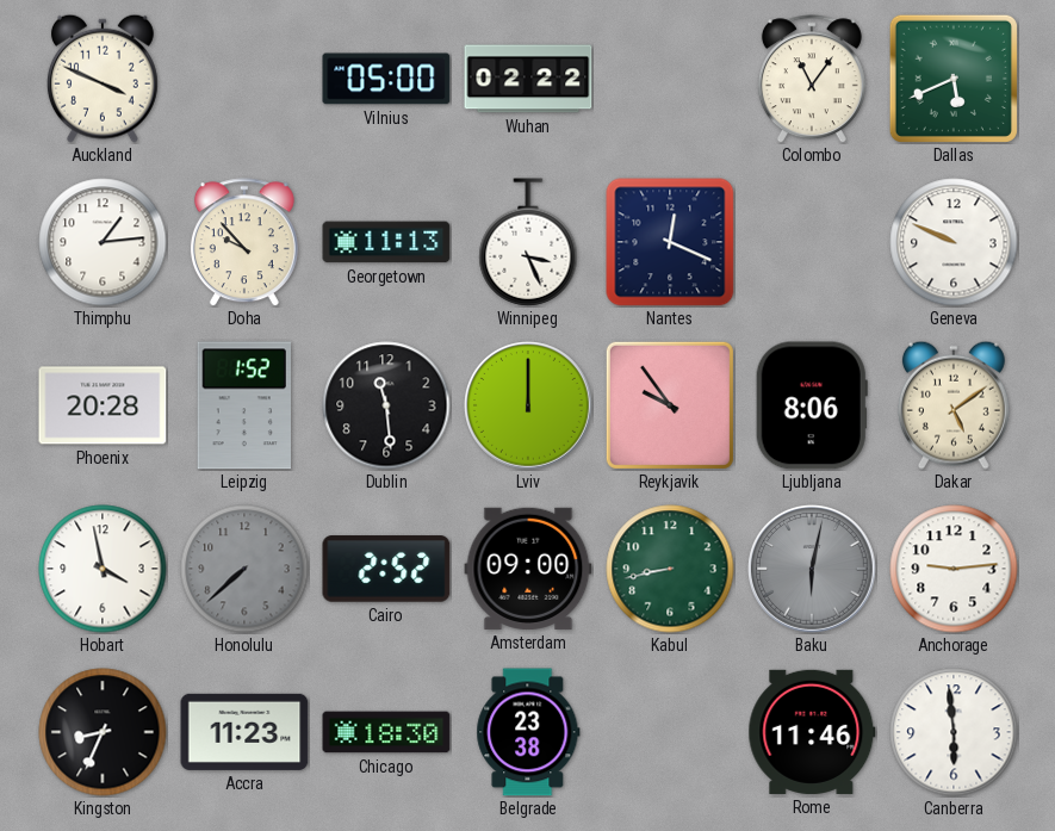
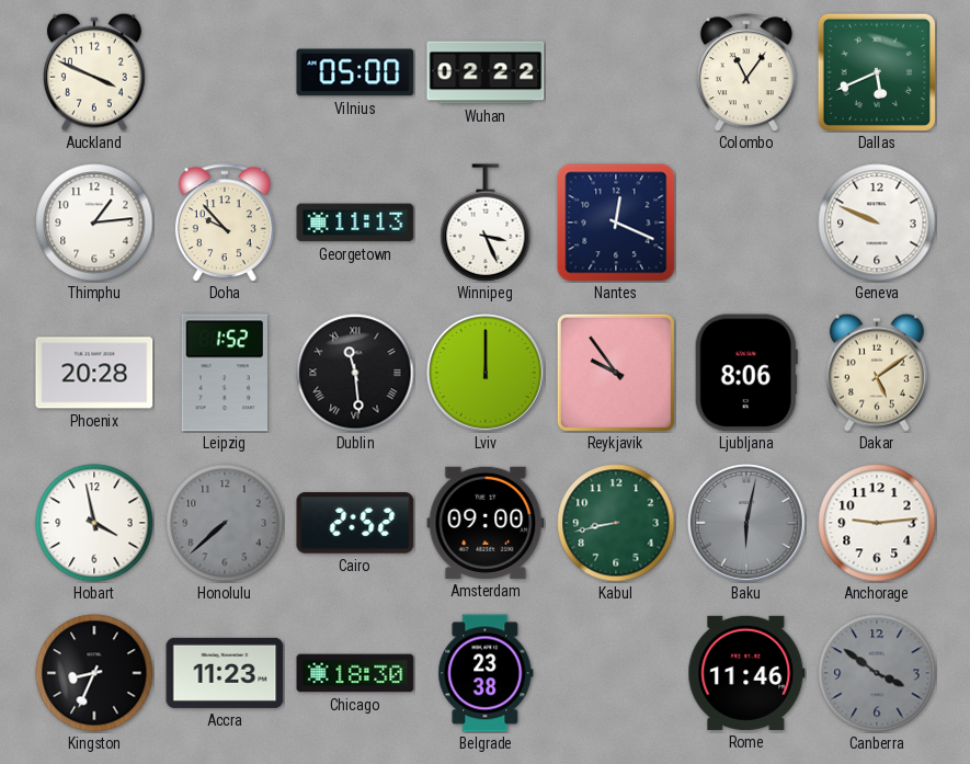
Dublin numerals: Arabic -> Roman (355, 373)
Canberra: 5:59 -> 3:51 (877, 673)
Canberra dial: white -> grey (877, 673)
